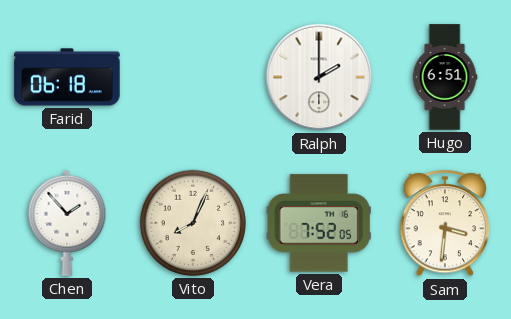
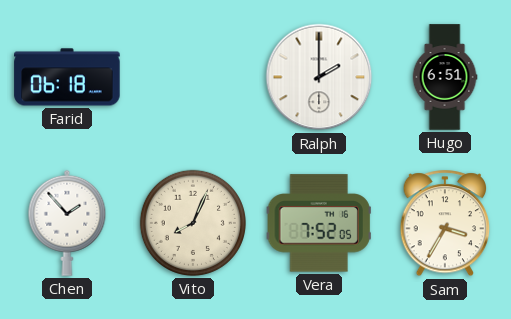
Sam: 3:31 -> 3:35 (445, 224)
